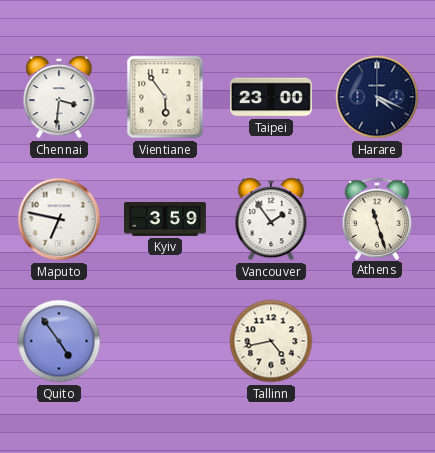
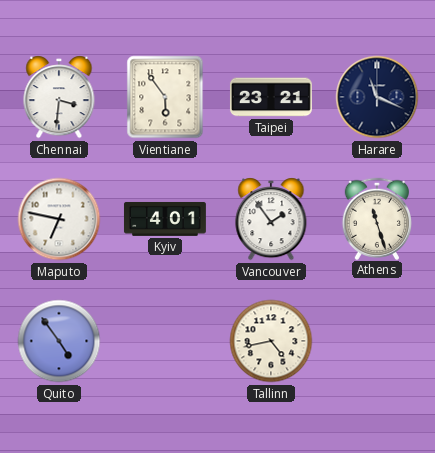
Taipei: 23:00 -> 23:21 (271, 97)
Harare: 4:19 -> 11:19 (377, 97)
Kyiv: 3:59 -> 4:01 (165, 219)
